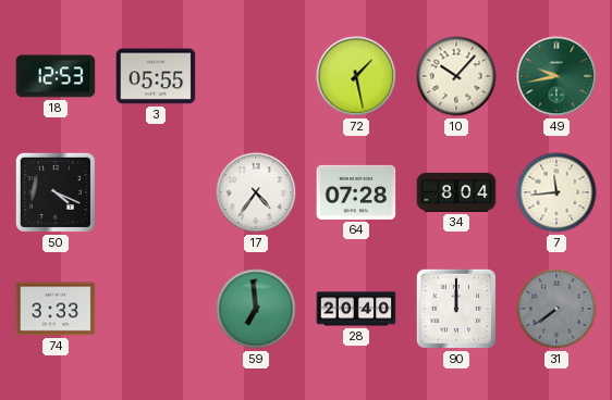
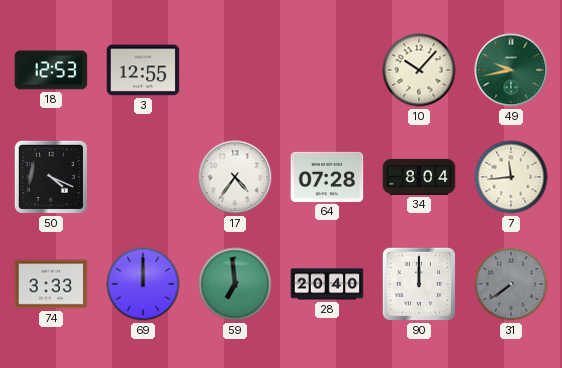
3: 05:55 -> 12:55 (143, 70)
72: 1:28 -> none (356, 76)
69: none -> 12:00 (143, 284)
